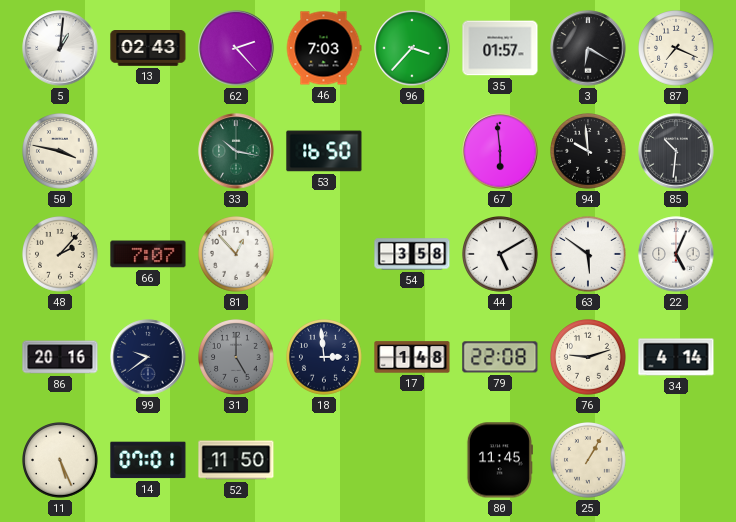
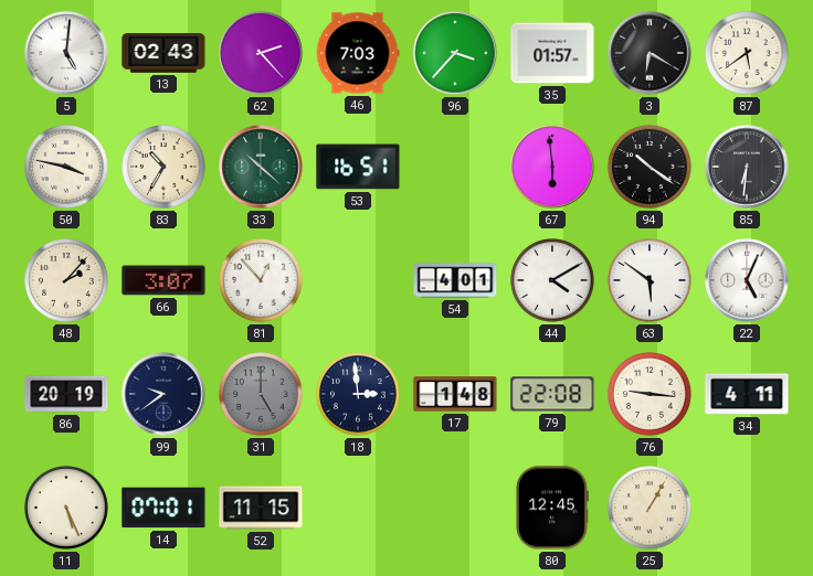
5: 1:01 -> 5:01 (66, 53)
87: 7:19 -> 5:39 (748, 54)
83: none -> 10:35 (165, 168)
33: 10:17 -> 10:22 (261, 167)
53: 16:50 -> 16:51 (358, 167)
94: 9:59 -> 10:21 (651, 168)
85: 10:31 -> 6:31 (747, 167)
66: 7:07 -> 3:07 (163, 280)
54: 3:58 -> 4:01 (455, 280)
44: 5:10 -> 4:10 (553, 281)
86: 20:16 -> 20:19 (66, 394)
76: 9:12 -> 9:16 (651, 395)
34: 4:14 -> 4:11 (747, 394)
52: 11:50 -> 11:15 (261, 508)
80: 11:45 -> 12:45 (551, 508)
